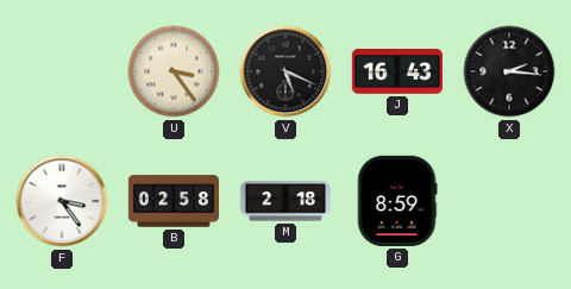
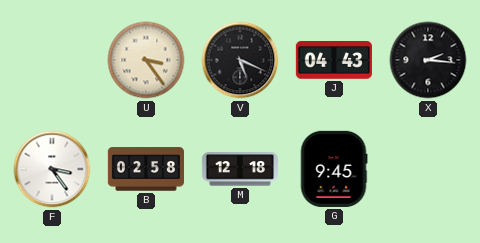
J: 16:43 -> 04:43 (334, 60)
M: 2:18 -> 12:18 (239, 169)
G: 8:59 -> 9:45 (334, 169)
